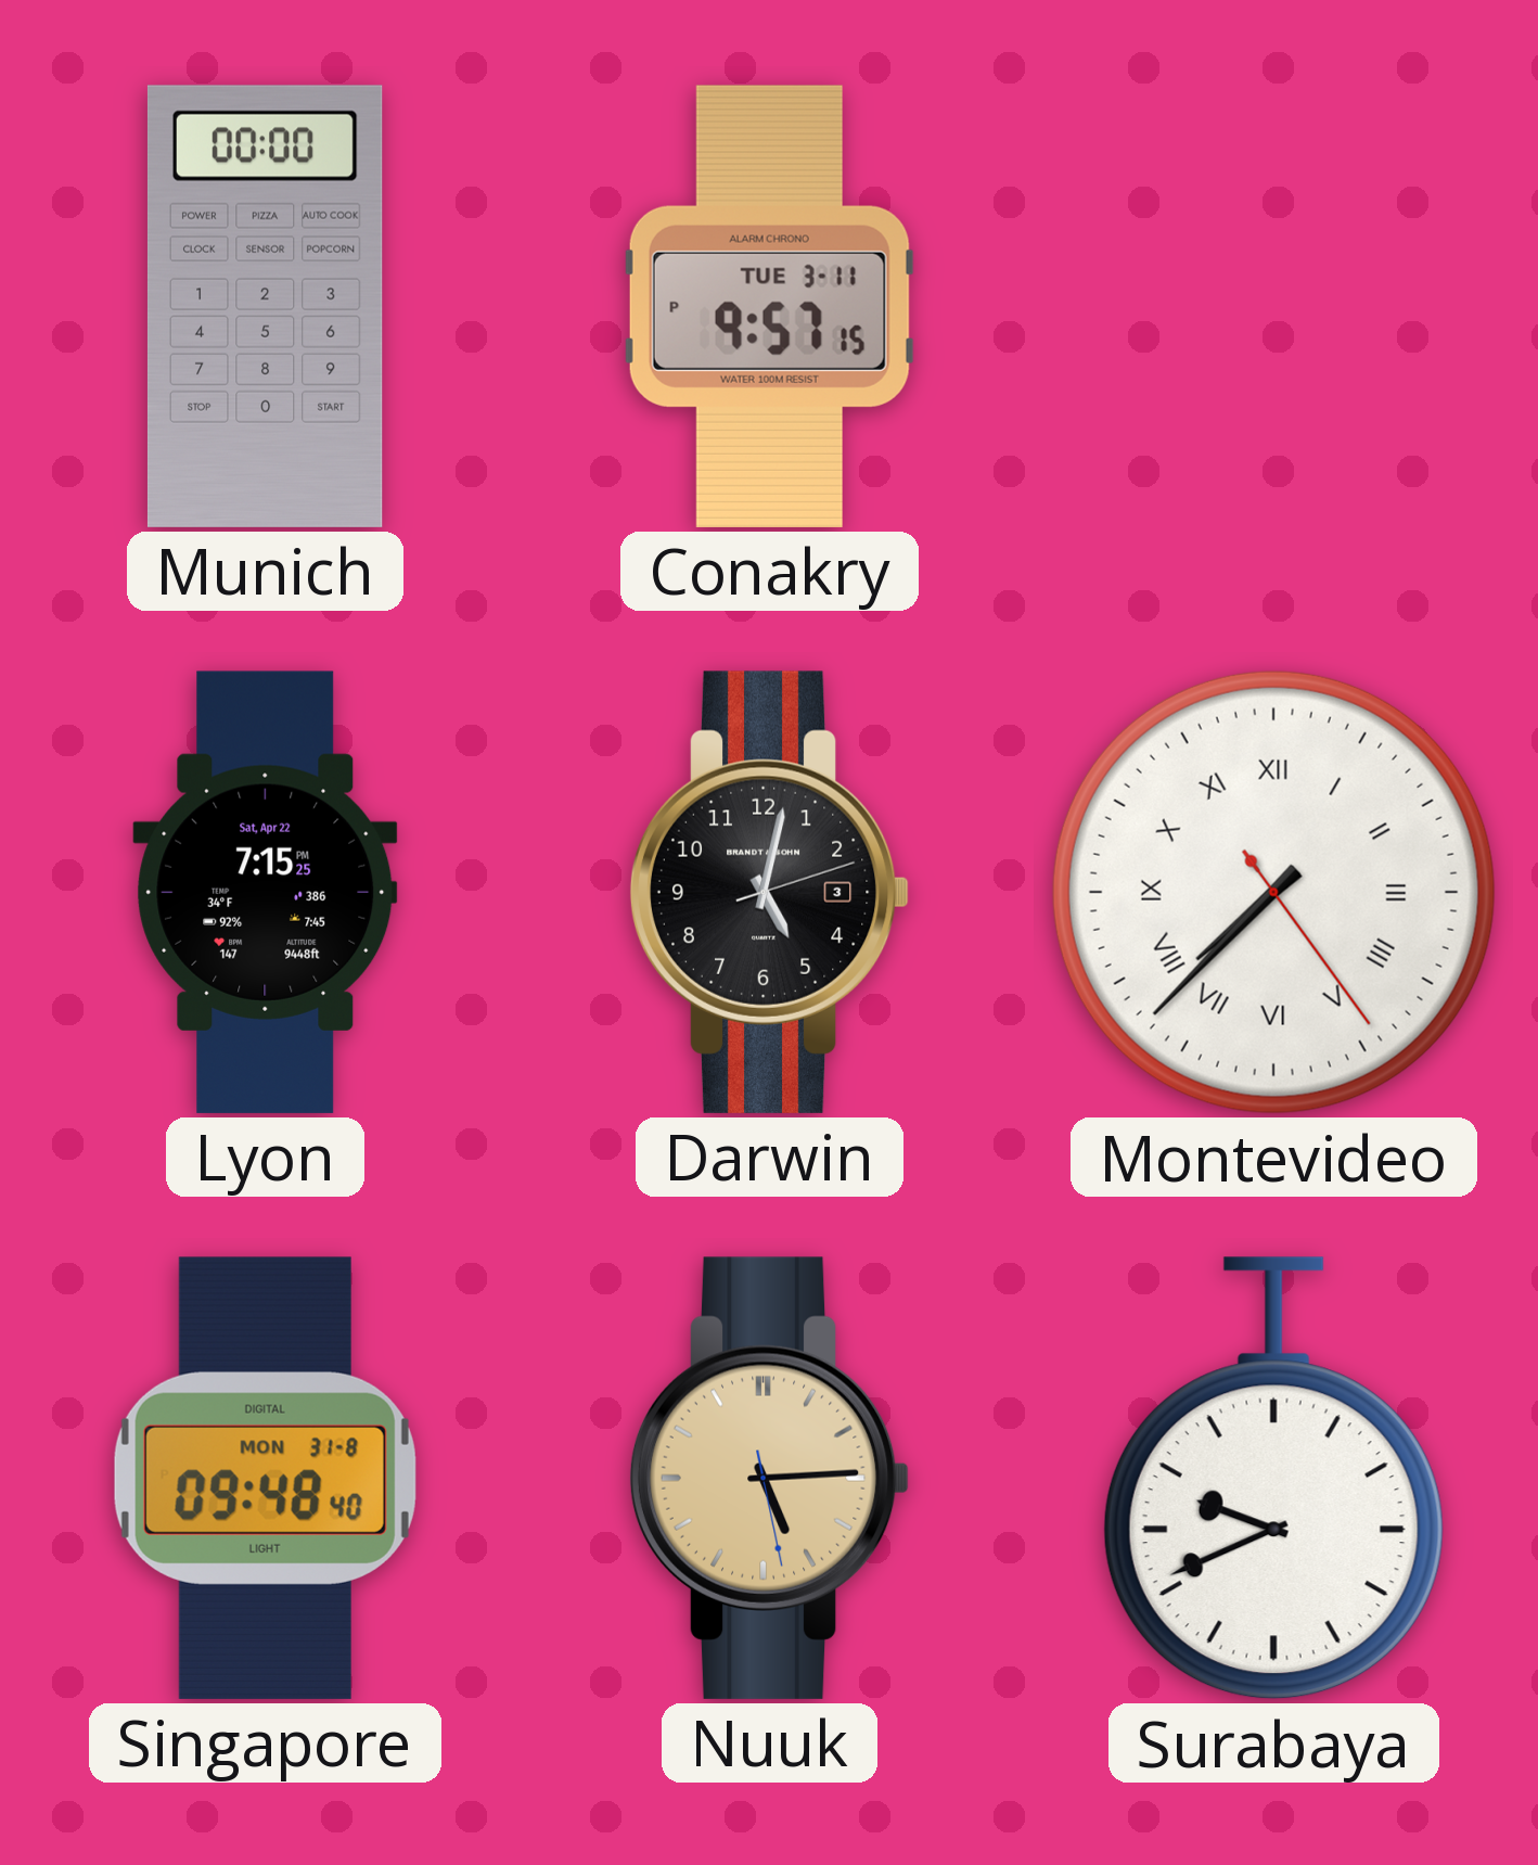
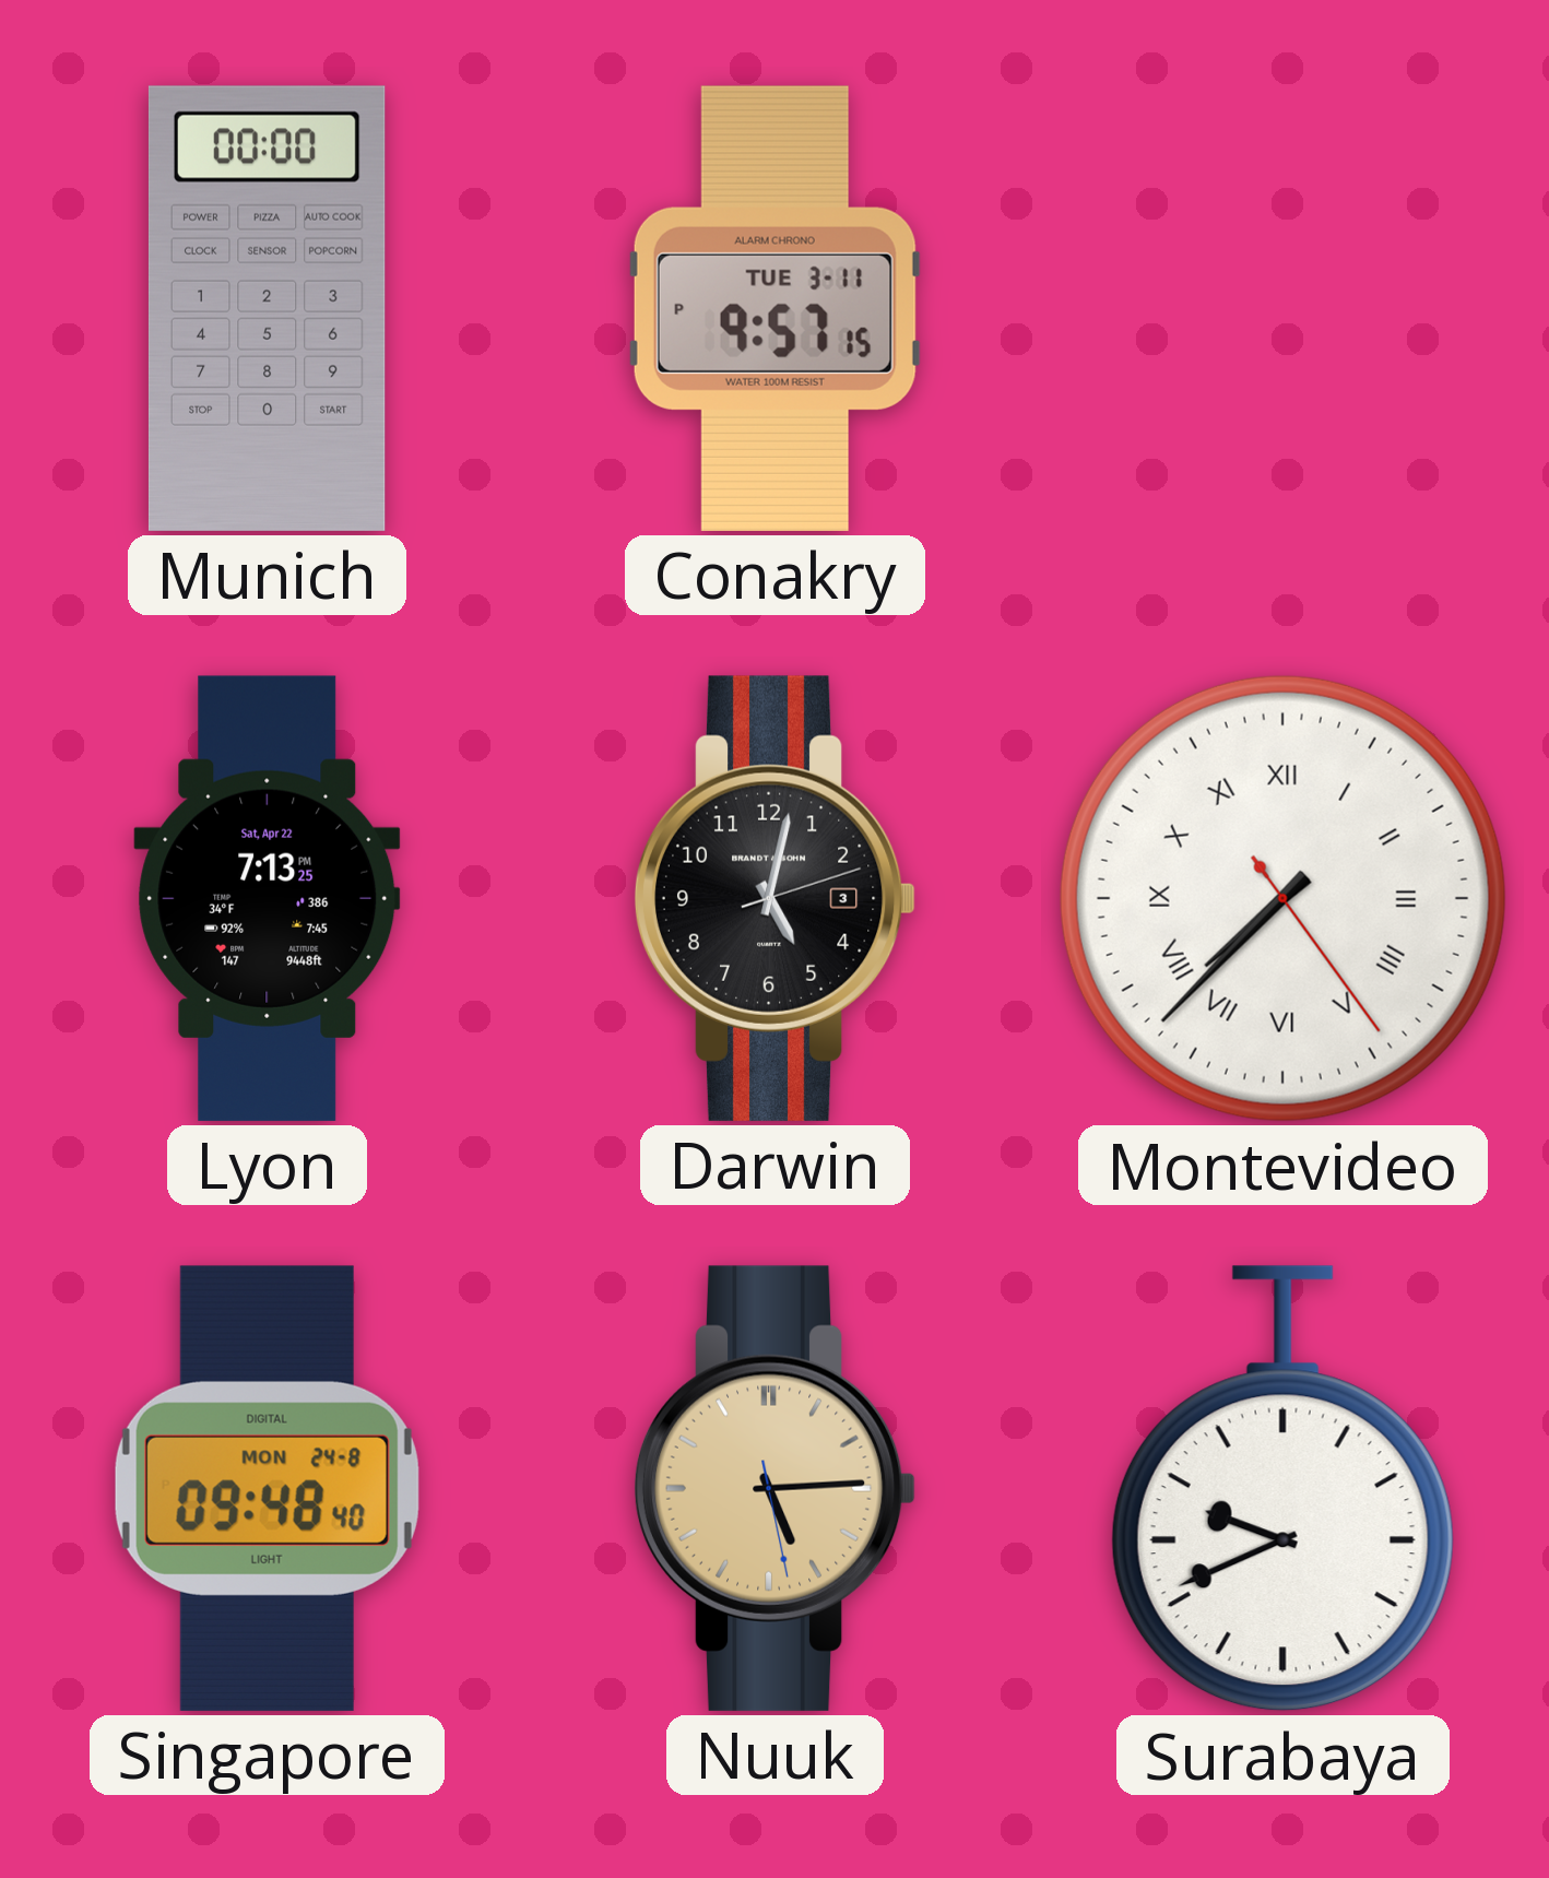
Lyon: 7:15 -> 7:13 (268, 898)
Singapore date: MON 31-8 -> MON 24-8 (267, 1488)
